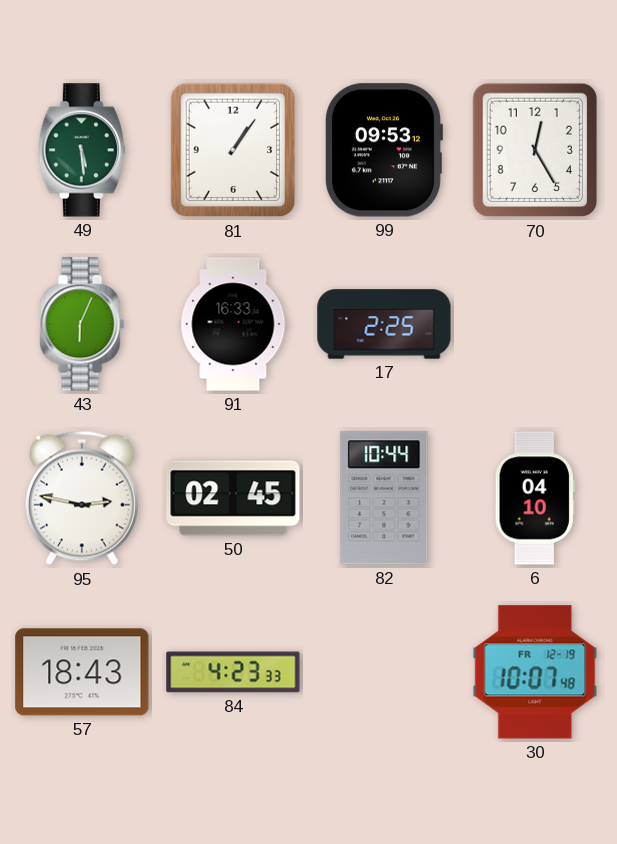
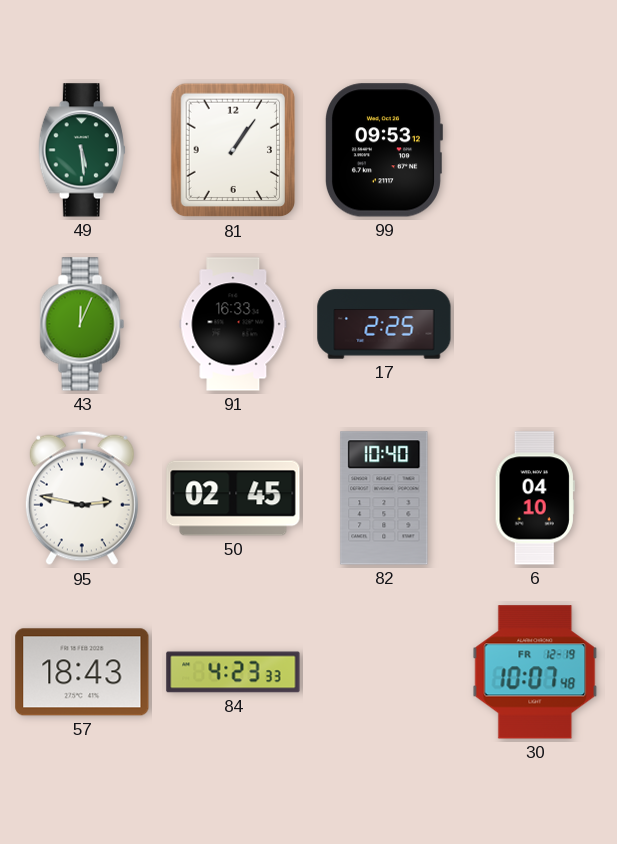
70: 12:25 -> none (535, 150)
43: 6:04 -> 12:04 (82, 324)
82: 10:44 -> 10:40 (384, 498)
